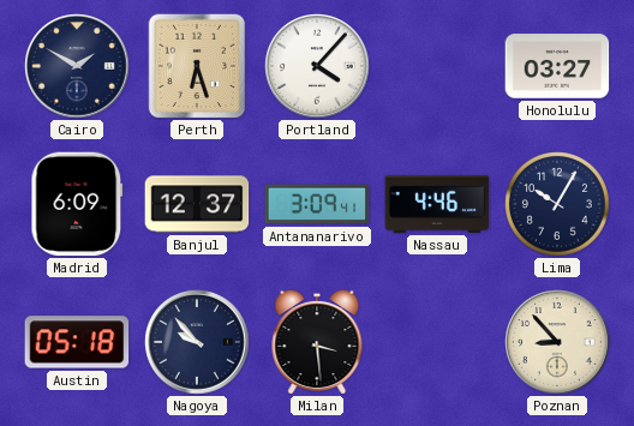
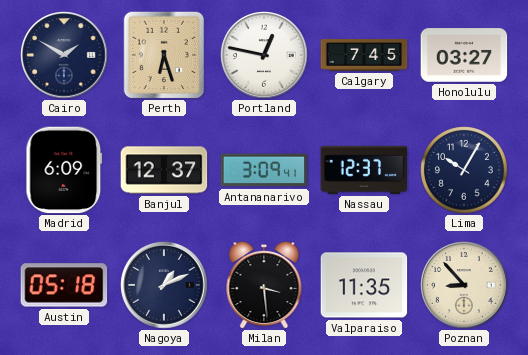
Portland: 4:07 -> 12:47 (264, 55)
Calgary: none -> 7:45 (364, 55)
Nassau: 4:46 -> 12:37 (364, 170)
Nagoya: 9:53 -> 1:11 (164, 285)
Valparaiso: none -> 11:35 (364, 285)
